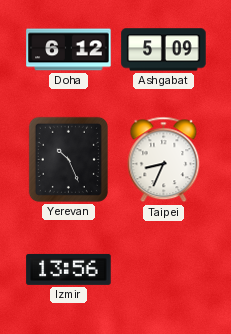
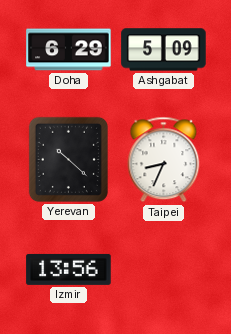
Doha: 6:12 -> 6:29 (69, 50)
Yerevan: 10:26 -> 10:22 (68, 159)
